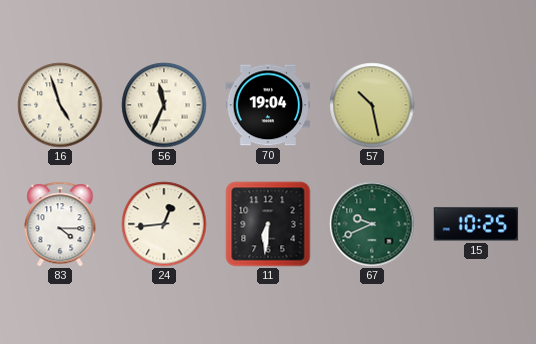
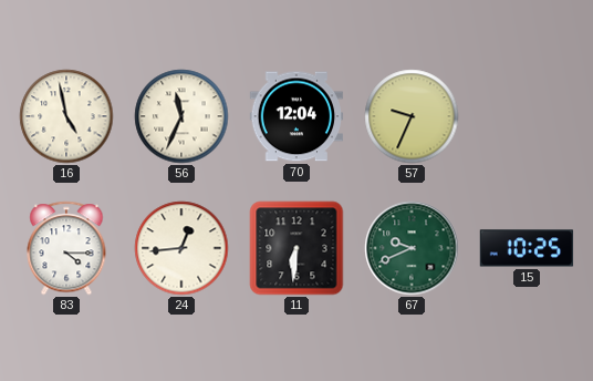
16: 4:57 -> 4:58 (66, 116)
70: 19:04 -> 12:04 (296, 116)
57: 10:28 -> 9:34 (412, 116)
